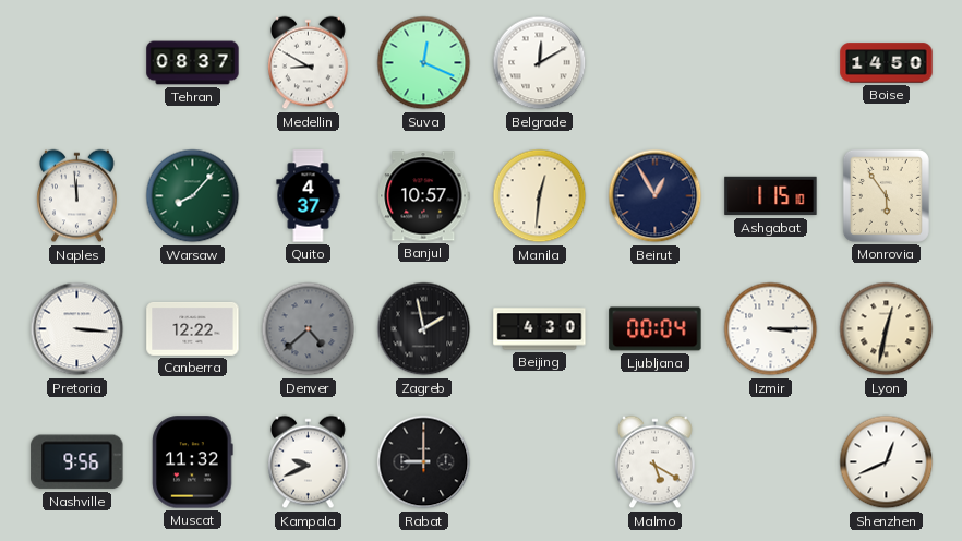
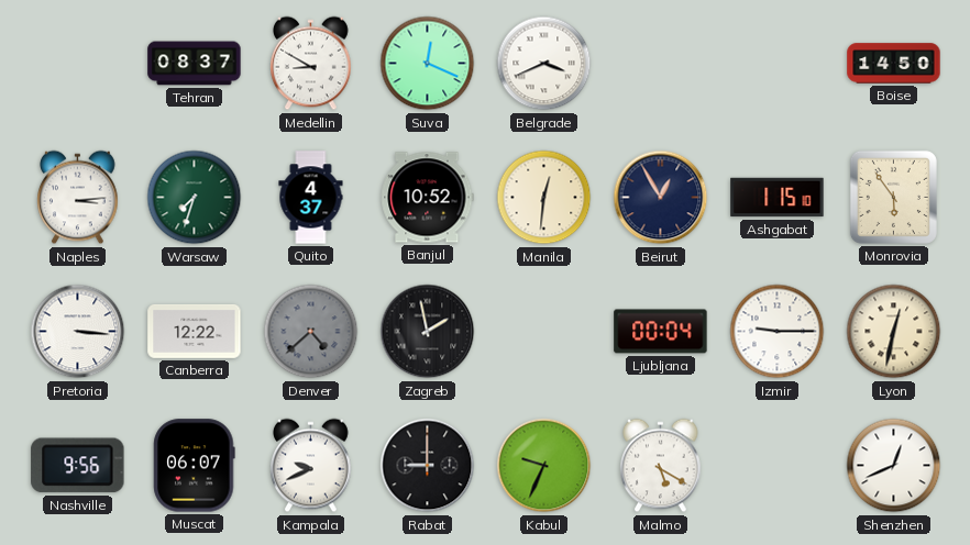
Belgrade: 12:10 -> 3:41 (544, 64)
Naples: 11:59 -> 3:14 (78, 198)
Warsaw: 8:07 -> 7:33 (195, 198)
Banjul: 10:57 -> 10:52 (427, 198)
Beijing: 4:30 -> none (540, 329)
Izmir: 3:15 -> 9:15 (778, 332)
Muscat: 11:32 -> 06:07 (195, 466)
Kabul: none -> 9:34 (544, 466)
